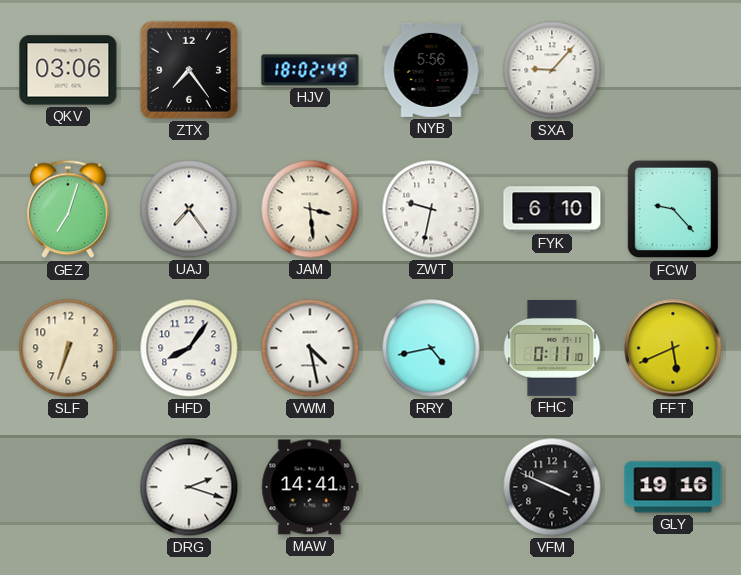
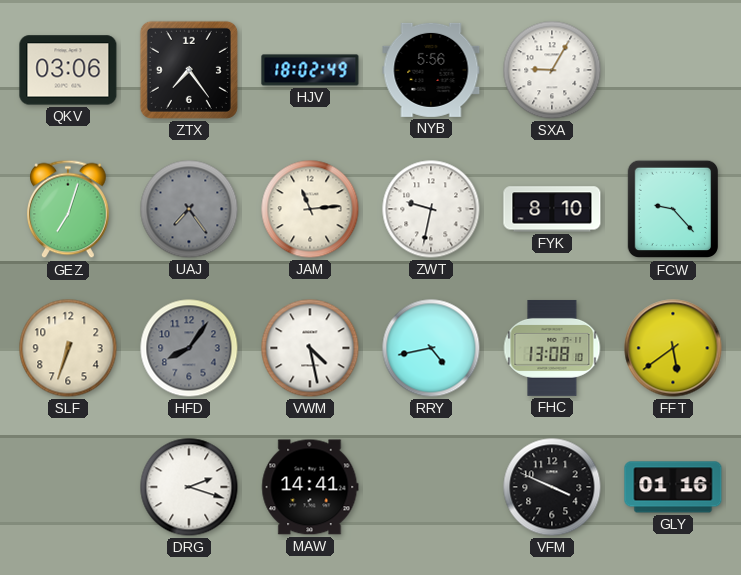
SXA: 9:07 -> 9:05 (552, 70)
UAJ dial: white -> grey (189, 209)
JAM: 3:29 -> 11:14 (310, 209)
FYK: 6:10 -> 8:10 (552, 209)
HFD dial: white -> grey (189, 348)
FHC: 0:11 -> 13:08 (552, 348)
FFT: 5:41 -> 5:39 (673, 348)
GLY: 19:16 -> 01:16 (673, 487)
